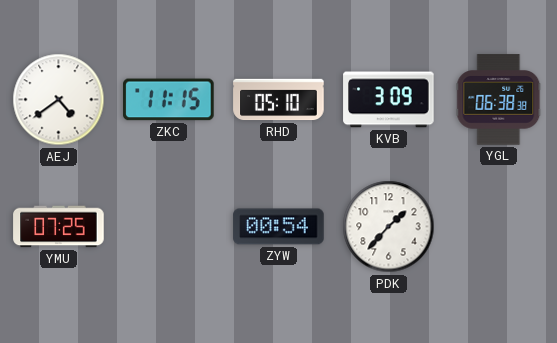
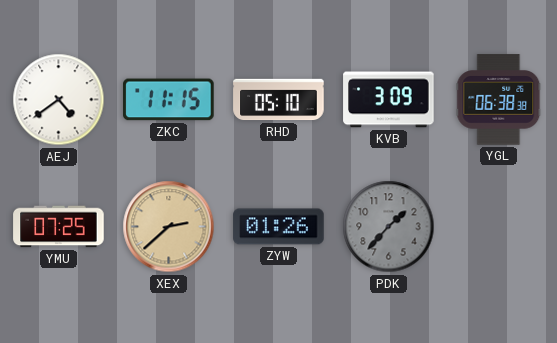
XEX: none -> 2:38 (169, 227)
ZYW: 00:54 -> 01:26 (279, 227)
PDK dial: white -> grey (389, 227)
